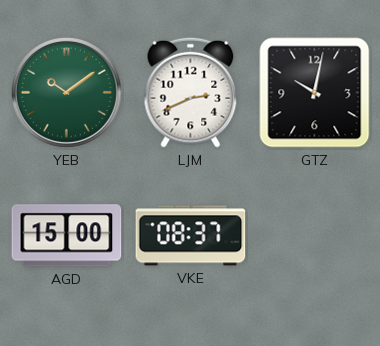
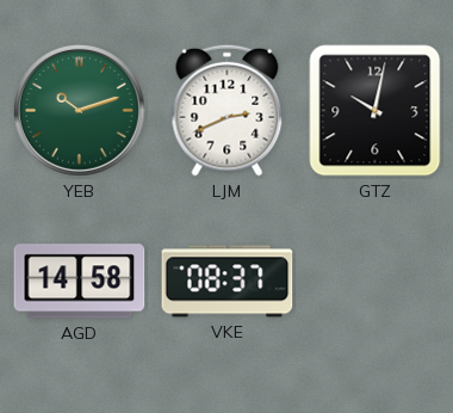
YEB: 10:09 -> 10:12 (79, 110)
AGD: 15:00 -> 14:58 (80, 282)
